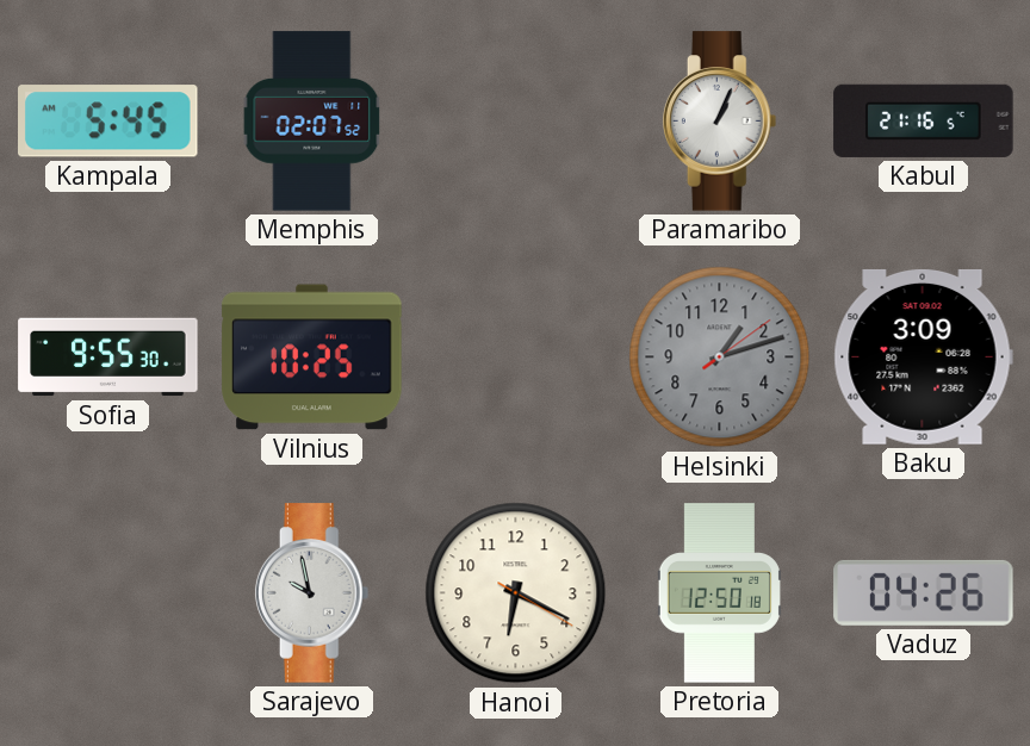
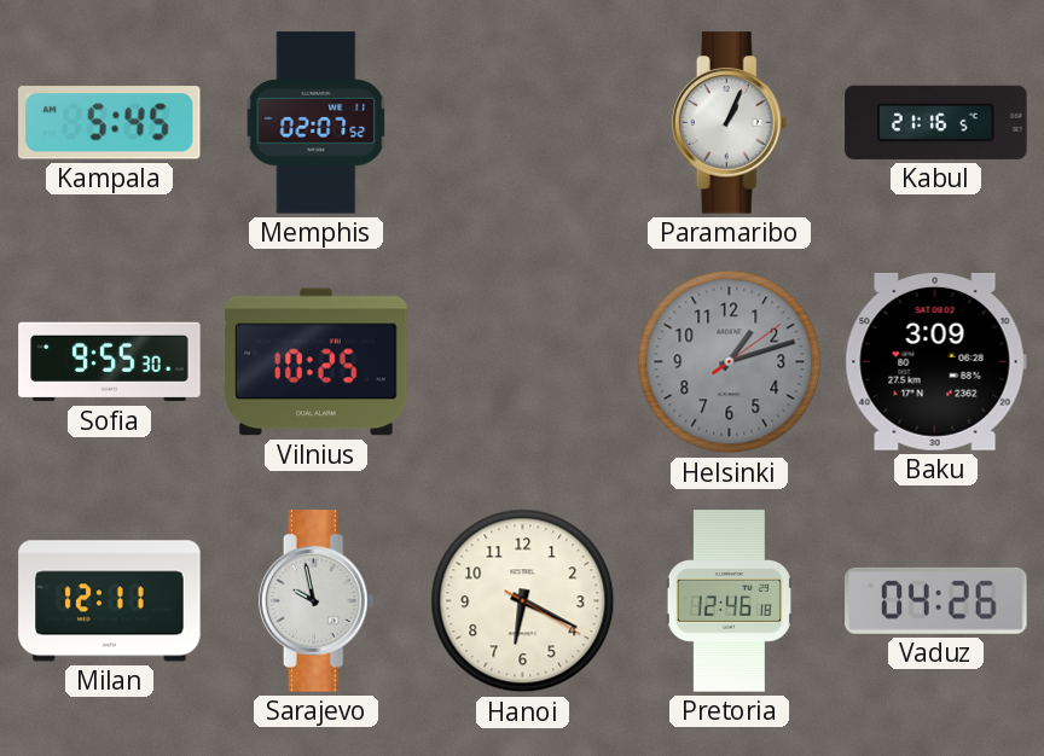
Milan: none -> 12:11 (110, 601)
Pretoria: 12:50 -> 12:46 (729, 601)
